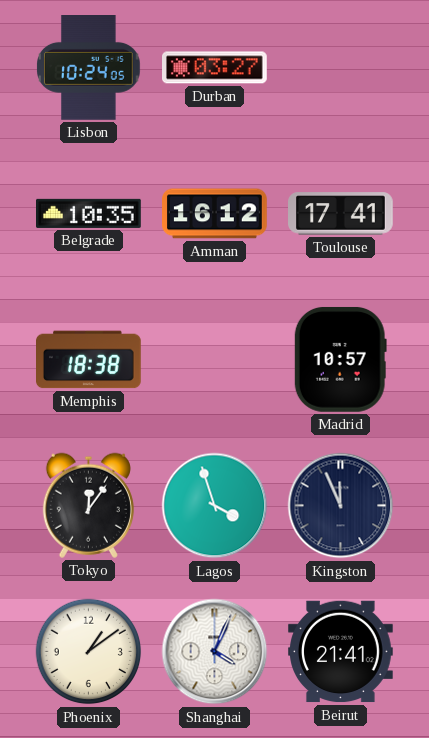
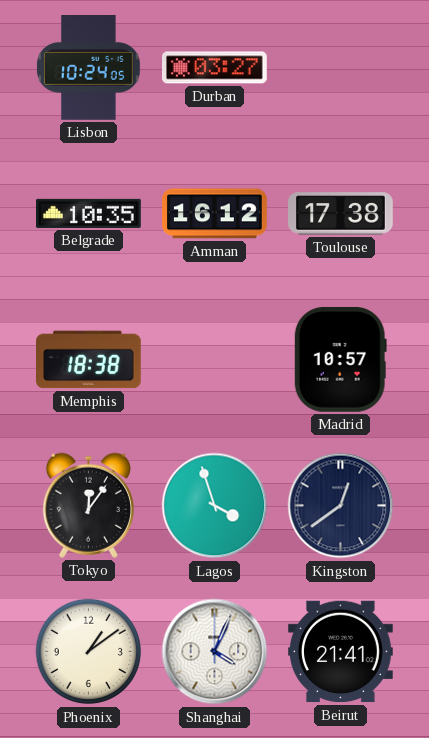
Toulouse: 17:41 -> 17:38 (341, 214)
Kingston: 11:56 -> 12:39 (341, 506)
